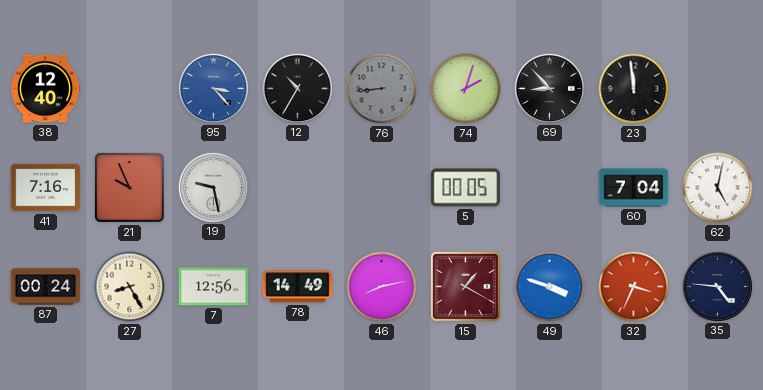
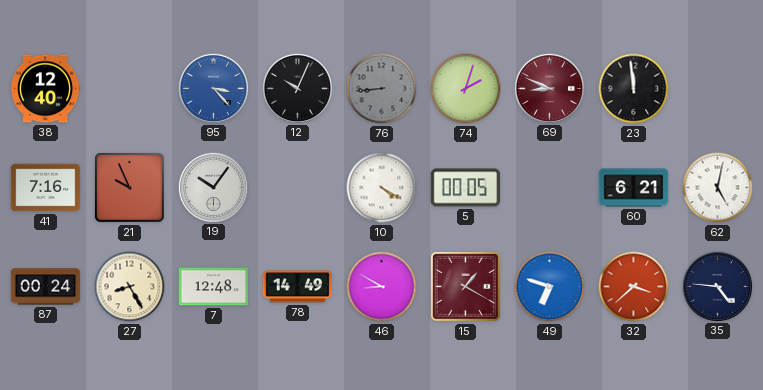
12: 10:35 -> 10:04 (297, 88)
69: 8:53 -> 8:49 (549, 88)
69 dial: black -> burgundy (549, 88)
19: 9:28 -> 10:06 (213, 187)
10: none -> 4:20 (382, 188)
60: 7:04 -> 6:21 (634, 188)
7: 12:56 -> 12:48 (214, 287)
46: 8:13 -> 8:50 (382, 287)
49: 3:48 -> 6:48 (550, 287)
32: 3:34 -> 3:38 (634, 287)
